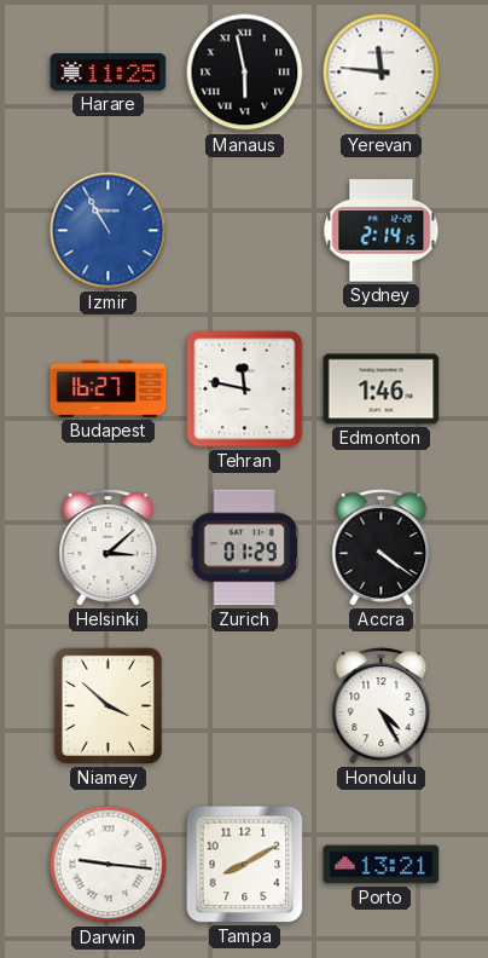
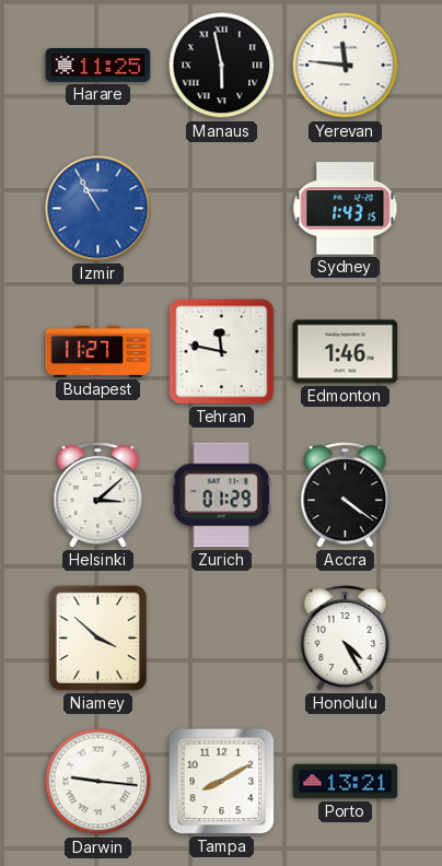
Sydney: 2:14 -> 1:43 (346, 209)
Budapest: 16:27 -> 11:27 (98, 351)
